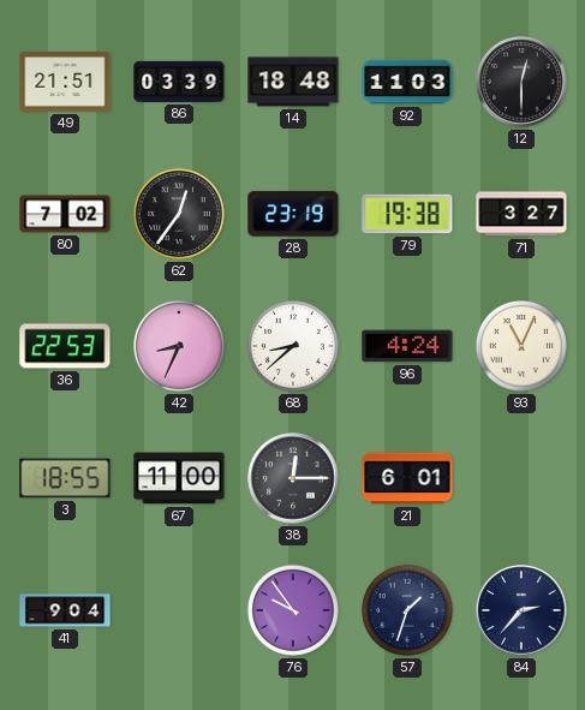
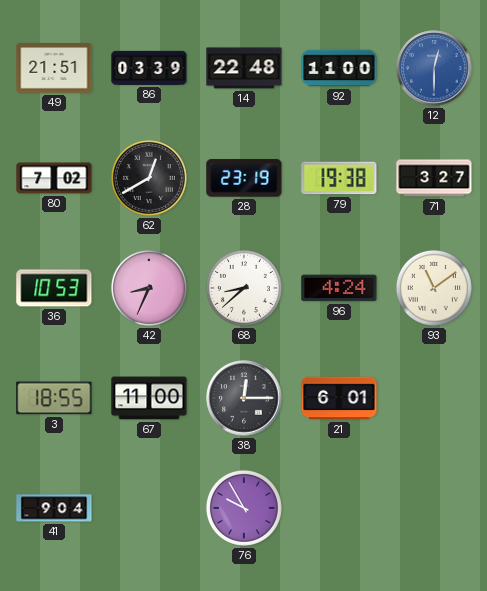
14: 18:48 -> 22:48 (244, 68)
92: 11:03 -> 11:00 (339, 68)
12 dial: black -> blue (434, 68)
62: 12:36 -> 12:40 (149, 178)
36: 22:53 -> 10:53 (54, 288)
93: 11:04 -> 11:09 (434, 288)
76: 9:54 -> 9:55 (244, 508)
57: 1:33 -> none (407, 610)
84: 2:37 -> none (521, 610)
